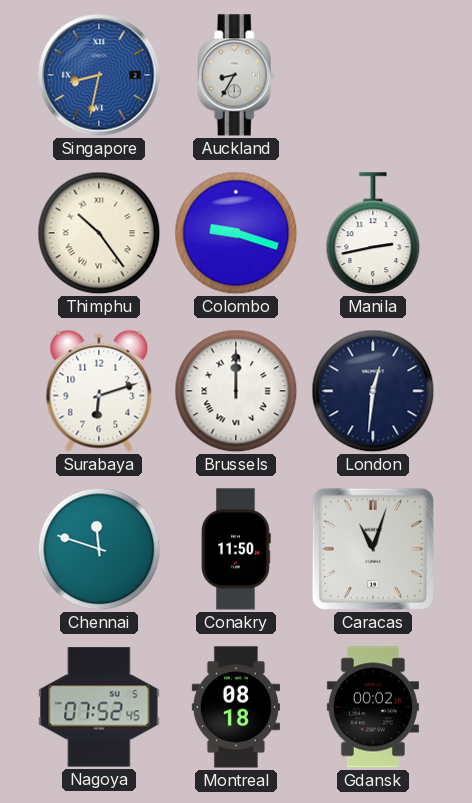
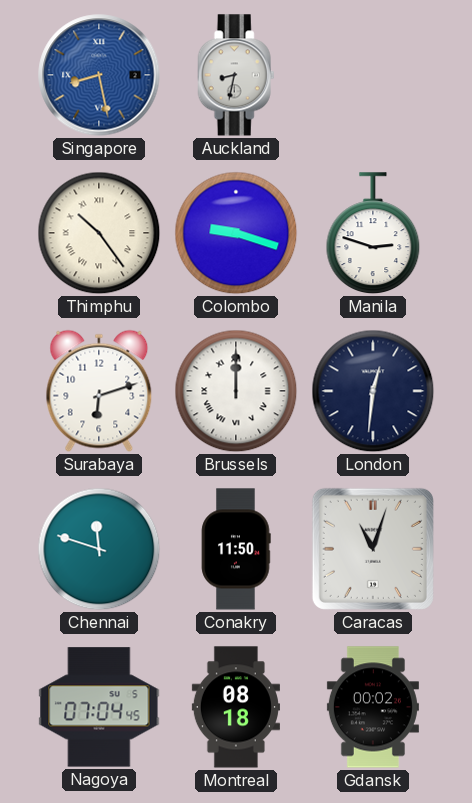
Singapore: 8:32 -> 8:28 (99, 75)
Auckland: 8:35 -> 8:32 (236, 75)
Manila: 2:43 -> 2:48 (373, 234)
Nagoya: 07:52 -> 07:04 (99, 707)
